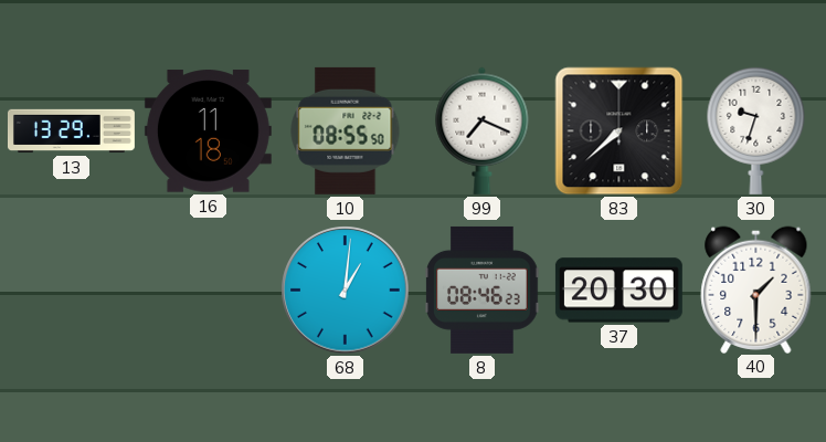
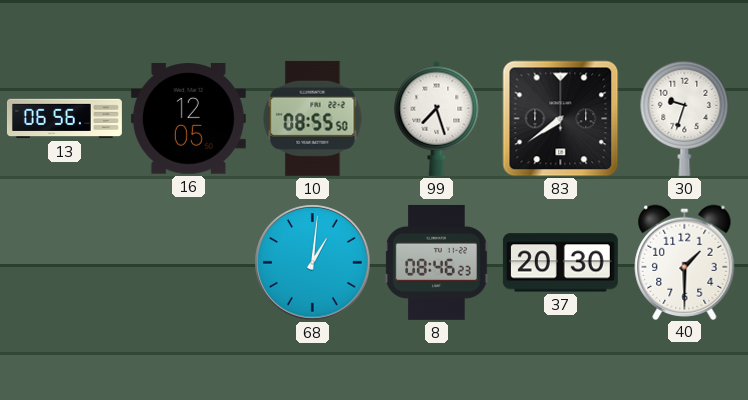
13: 13:29 -> 06:56 (64, 119)
16: 11:18 -> 12:05 (188, 119)
99: 7:19 -> 7:27 (437, 118)
83: 7:38 -> 7:39 (561, 119)
